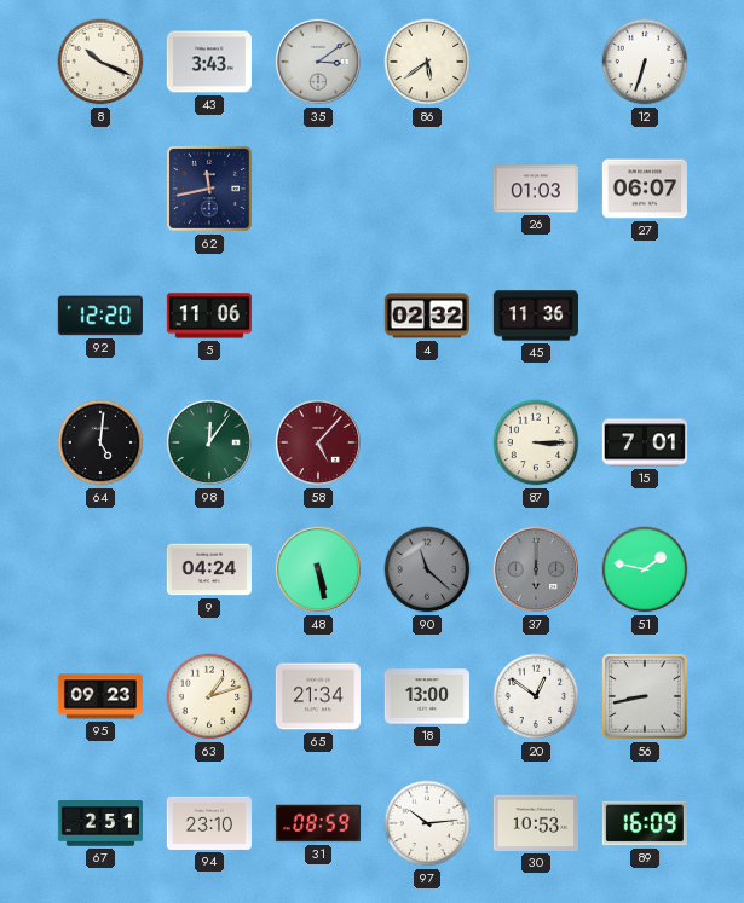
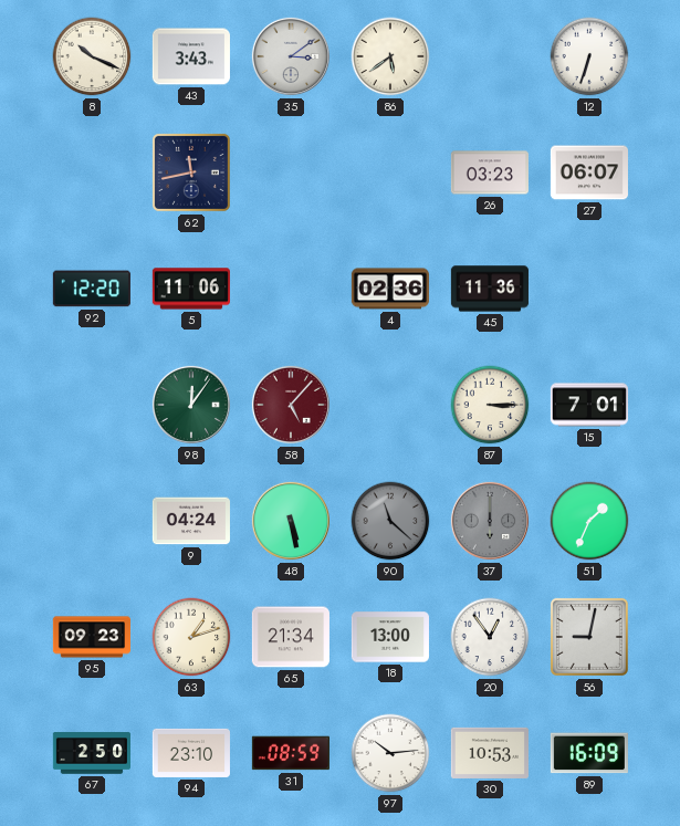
26: 01:03 -> 03:23 (490, 172)
4: 02:32 -> 02:36 (390, 289)
64: 5:01 -> none (100, 442)
51: 1:47 -> 1:34 (589, 521)
20: 12:51 -> 12:54 (490, 637)
56: 8:43 -> 9:02 (589, 637)
67: 2:51 -> 2:50 (92, 753)
